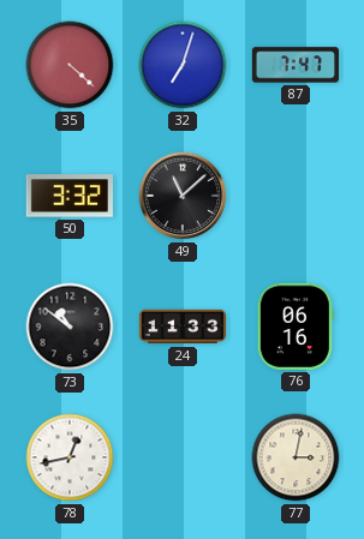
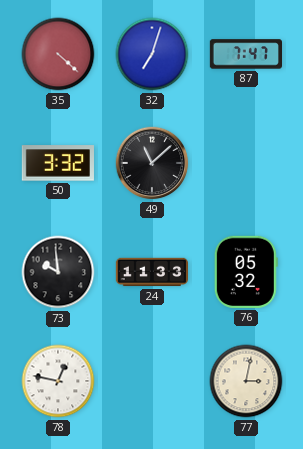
73: 10:51 -> 9:59 (58, 272)
76: 06:16 -> 05:32 (246, 272)
78: 12:43 -> 12:47 (58, 381)
